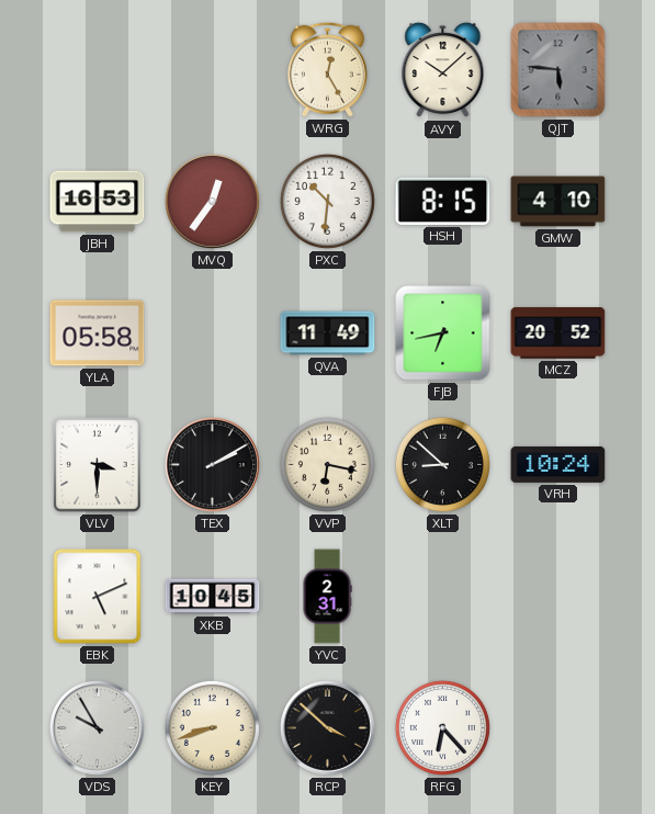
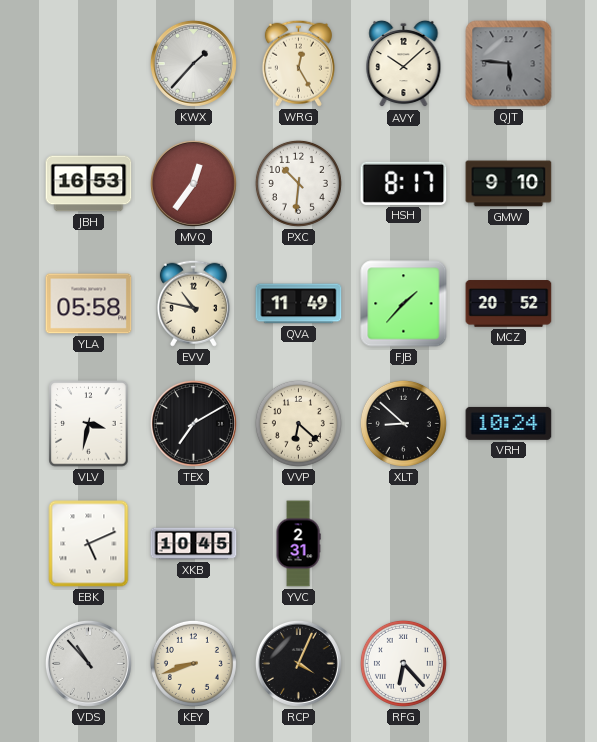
KWX: none -> 1:37 (193, 63)
HSH: 8:15 -> 8:17 (404, 183)
GMW: 4:10 -> 9:10 (509, 184)
EVV: none -> 10:47 (193, 303)
FJB: 6:43 -> 1:37 (404, 304)
VLV: 3:30 -> 3:32 (89, 424)
TEX: 2:10 -> 7:10 (193, 423)
VVP: 6:17 -> 6:22 (298, 423)
VDS: 9:55 -> 10:53 (88, 663)
RCP: 3:52 -> 4:04 (298, 663)
